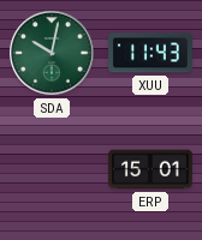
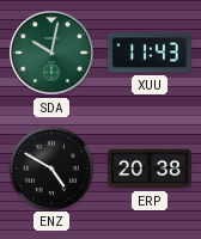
ENZ: none -> 4:50 (50, 167)
ERP: 15:01 -> 20:38 (151, 168)
